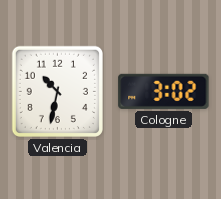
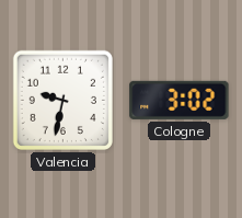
Valencia: 10:32 -> 9:32 (62, 100)
